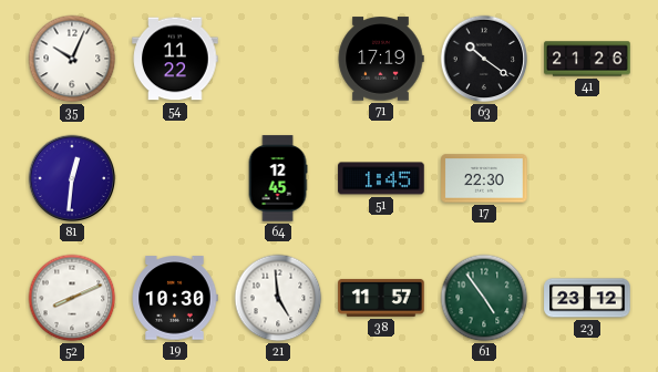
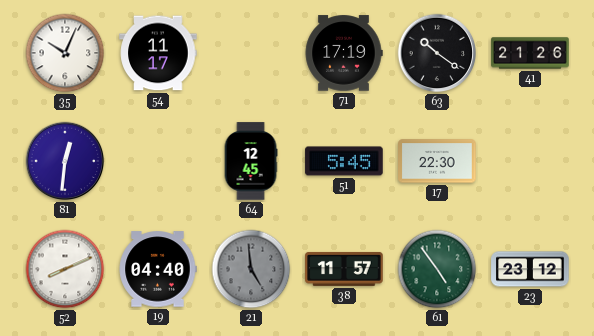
54: 11:22 -> 11:17 (158, 53)
51: 1:45 -> 5:45 (344, 161)
19: 10:30 -> 04:40 (158, 269)
21 dial: white -> grey (251, 269)
